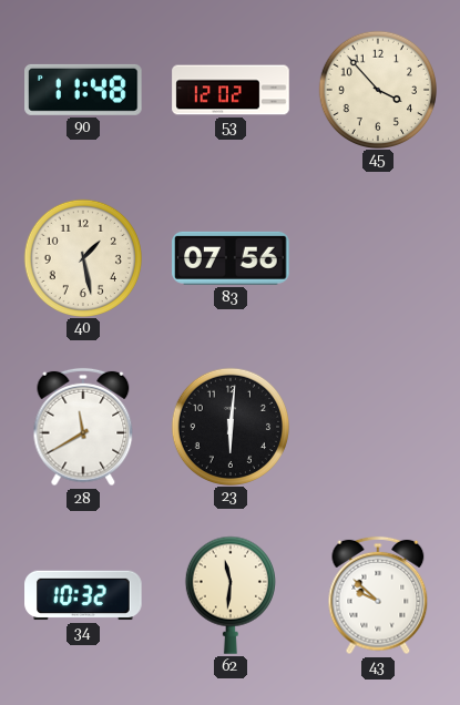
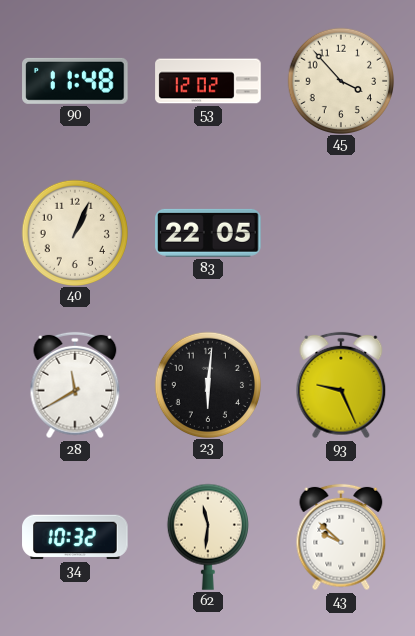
40: 1:28 -> 1:04 (74, 232)
83: 07:56 -> 22:05 (208, 233)
93: none -> 9:26 (341, 385)
